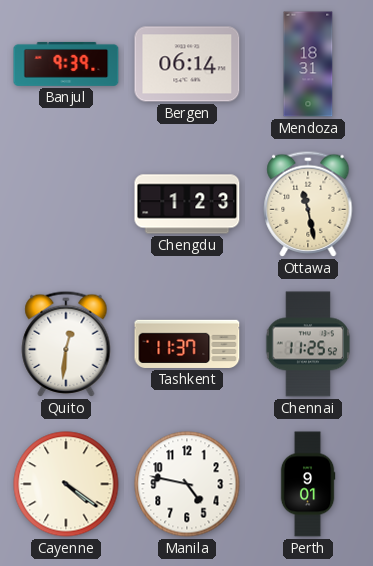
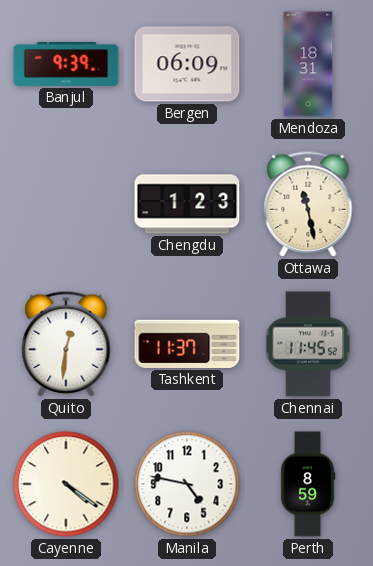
Bergen: 06:14 -> 06:09 (187, 64)
Chennai: 11:25 -> 11:45 (308, 344)
Perth: 9:01 -> 8:59 (308, 484)
